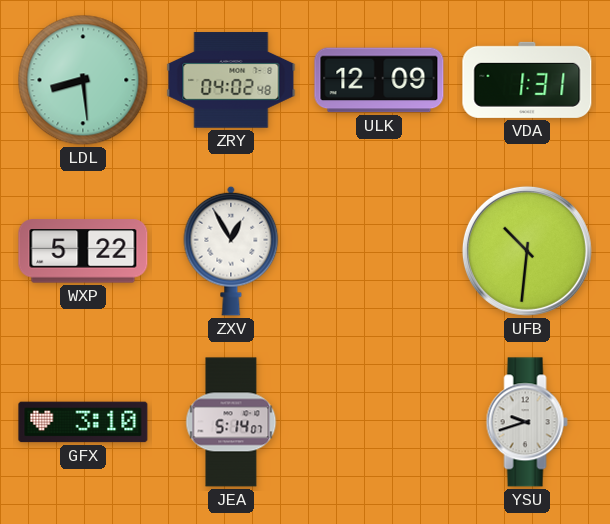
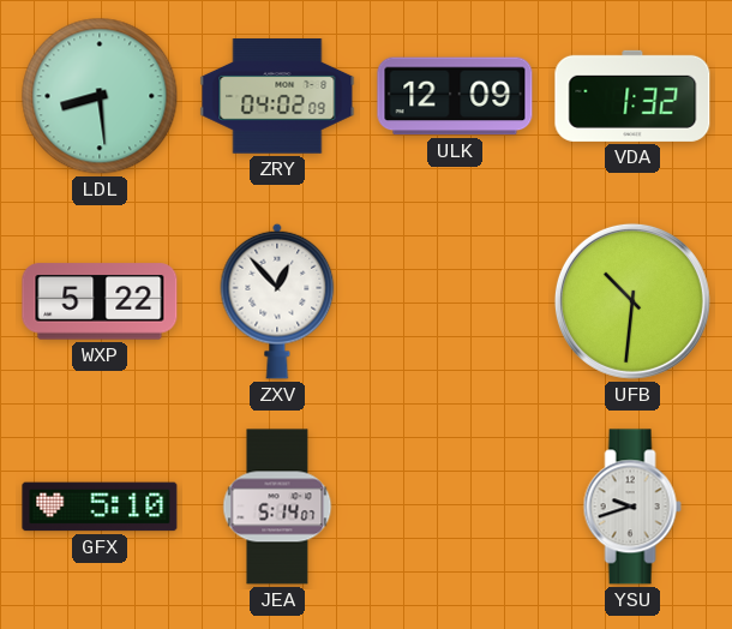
ZRY: 04:02:48 -> 04:02:09 (277, 96)
VDA: 1:31 -> 1:32 (632, 96)
ZXV: 12:55 -> 12:53 (277, 301)
GFX: 3:10 -> 5:10 (100, 507)
